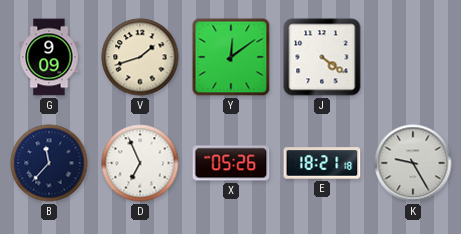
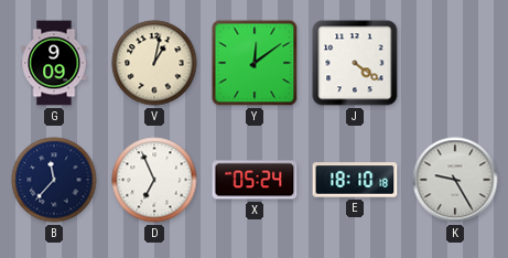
V: 1:42 -> 1:02 (154, 63)
X: 05:26 -> 05:24 (255, 180)
E: 18:21 -> 18:10 (355, 180)
